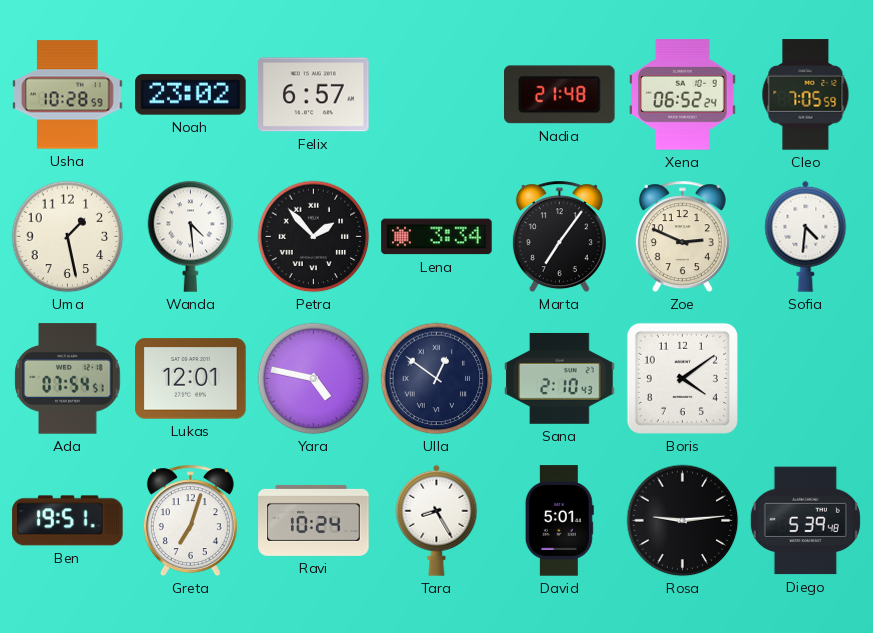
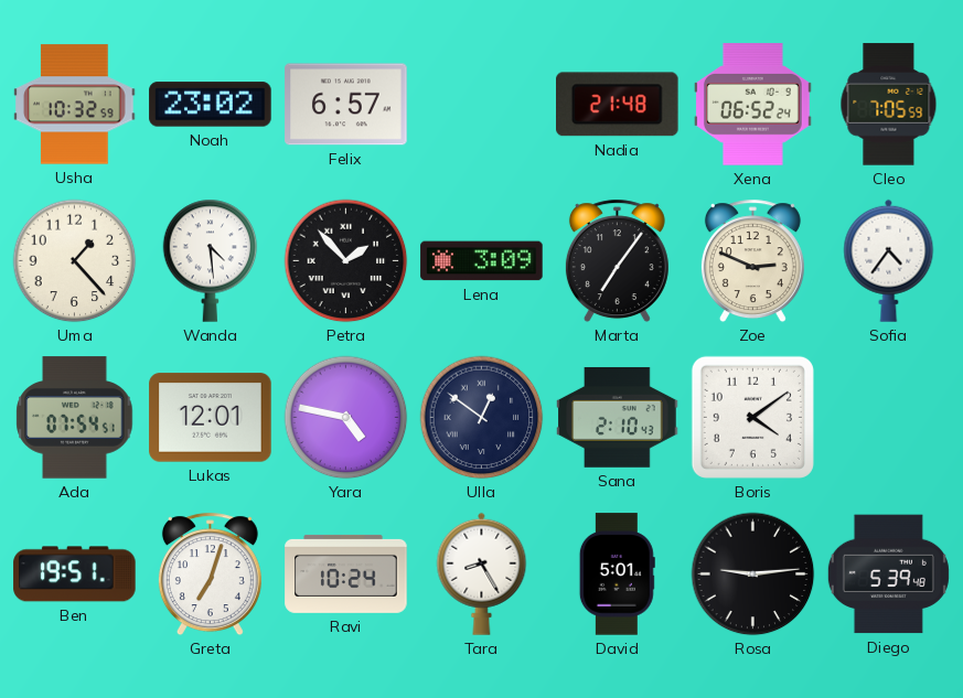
Usha: 10:28 -> 10:32 (75, 105)
Uma: 1:28 -> 1:23 (75, 261)
Lena: 3:34 -> 3:09 (482, 261)
Sofia: 4:31 -> 4:36 (889, 260)
